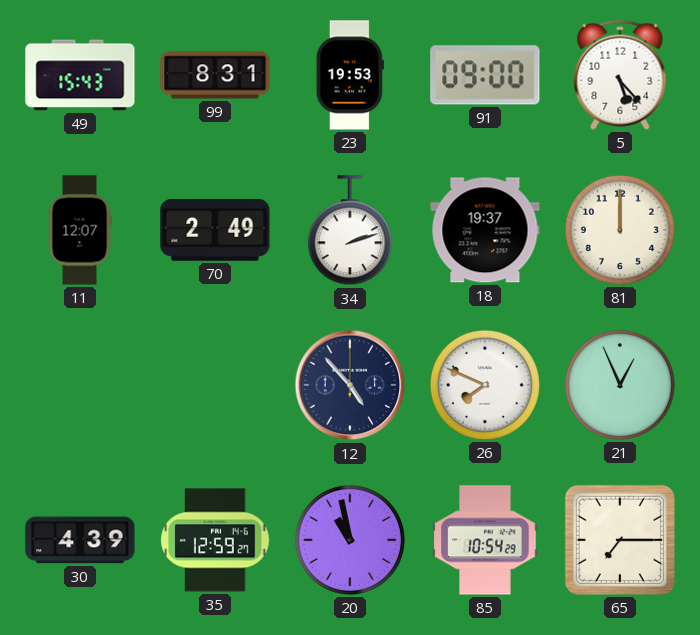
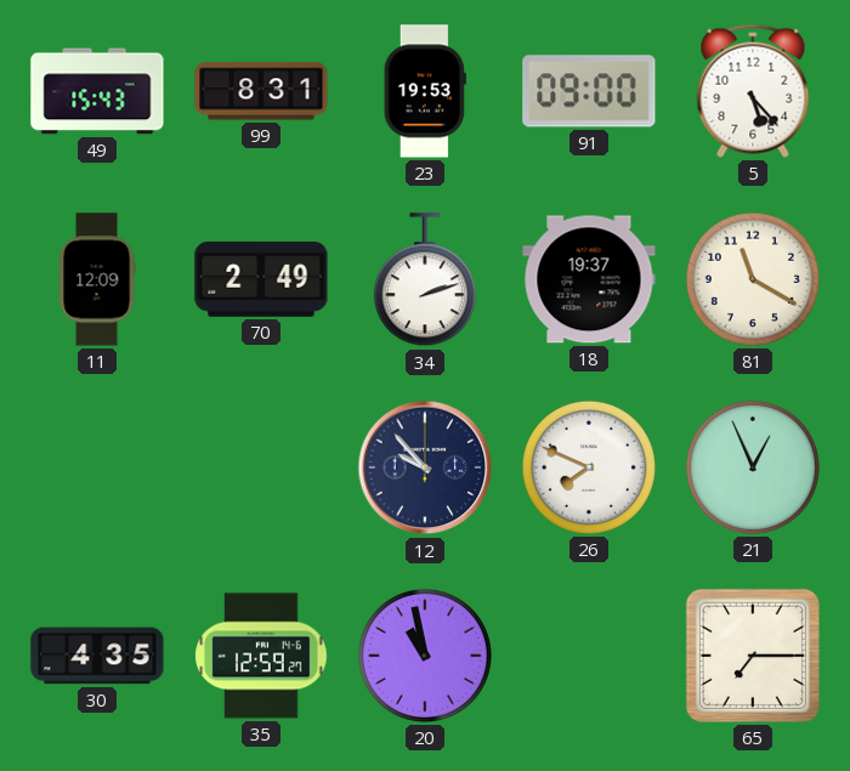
11: 12:07 -> 12:09 (97, 279)
81: 12:00 -> 11:20 (753, 279)
12: 4:53 -> 9:53 (425, 467)
30: 4:39 -> 4:35 (97, 656)
85: 10:54 -> none (485, 540)
